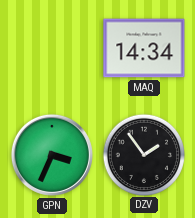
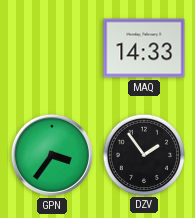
MAQ: 14:34 -> 14:33 (144, 48)
GPN: 3:34 -> 3:36 (52, 155)
